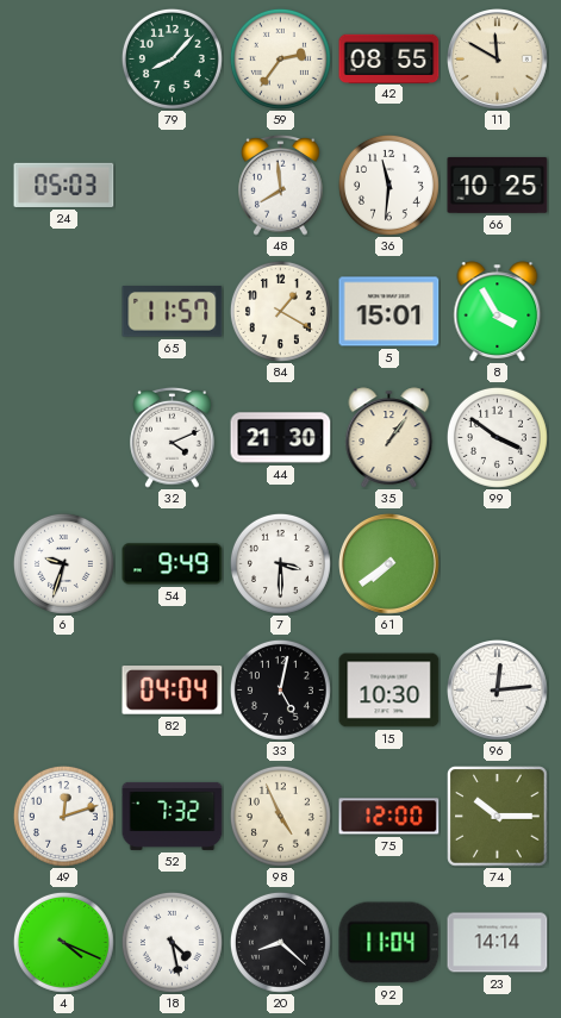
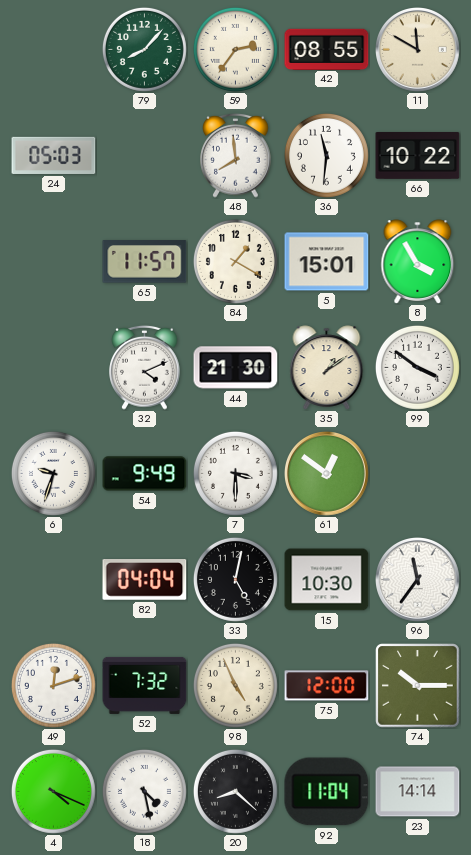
66: 10:25 -> 10:22 (418, 155)
35: 1:06 -> 1:09 (327, 368)
61: 7:39 -> 12:51 (327, 474)
96: 12:14 -> 11:36 (418, 580)
